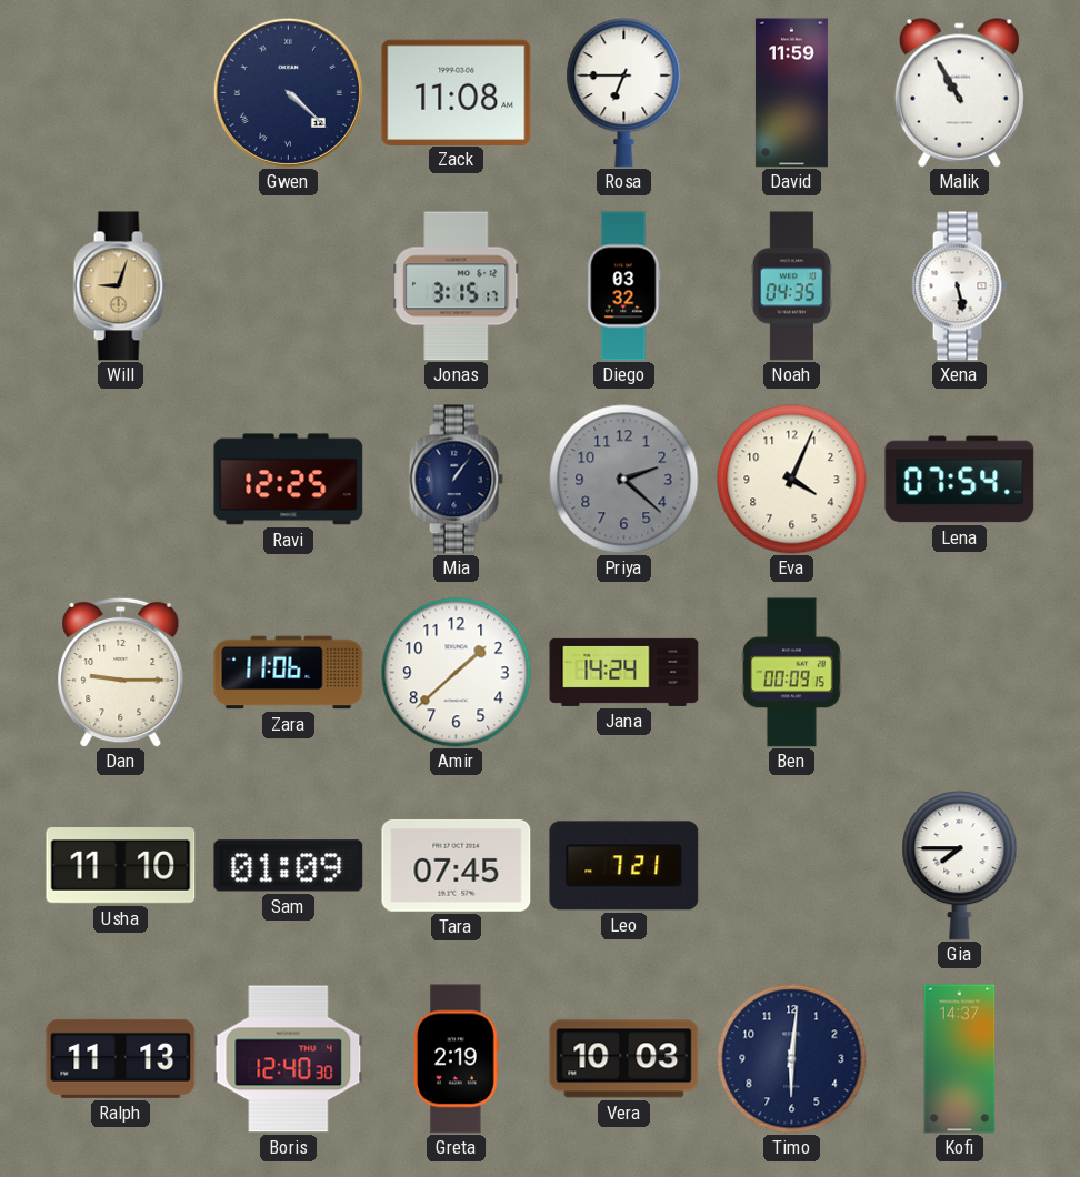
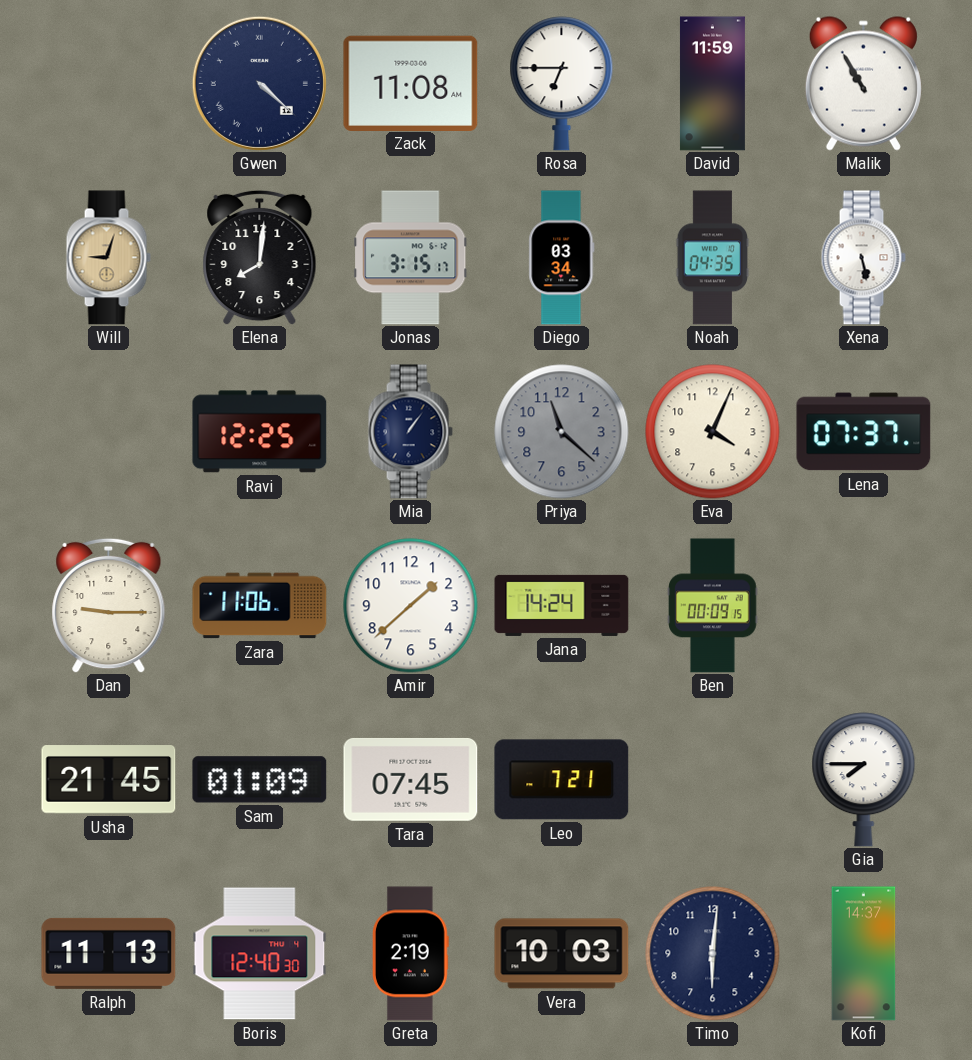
Elena: none -> 8:01 (260, 257)
Diego: 03:32 -> 03:34 (562, 258)
Priya: 2:22 -> 11:22 (562, 432)
Lena: 07:54 -> 07:37 (864, 432)
Usha: 11:10 -> 21:45 (109, 780)
